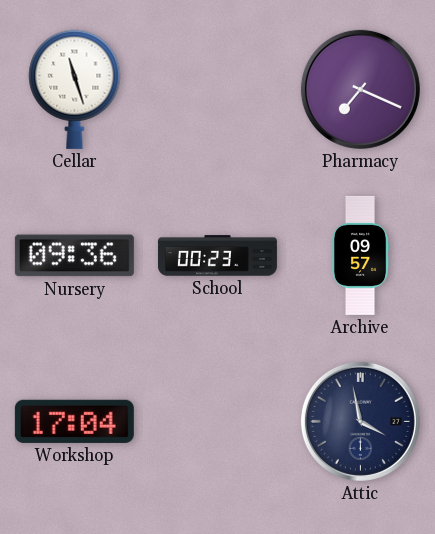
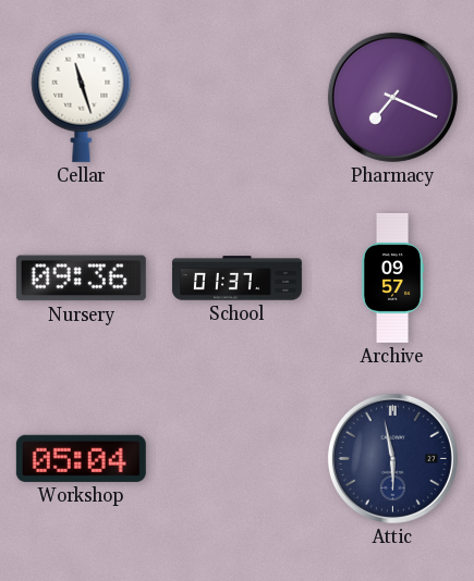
School: 00:23 -> 01:37 (236, 279)
Workshop: 17:04 -> 05:04 (81, 458)
Attic: 3:58 -> 5:58 (392, 458)
